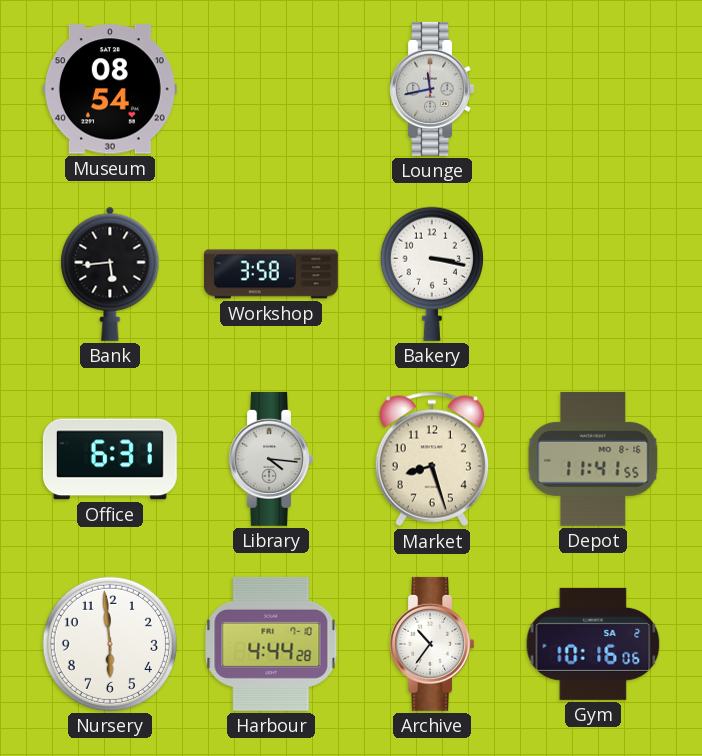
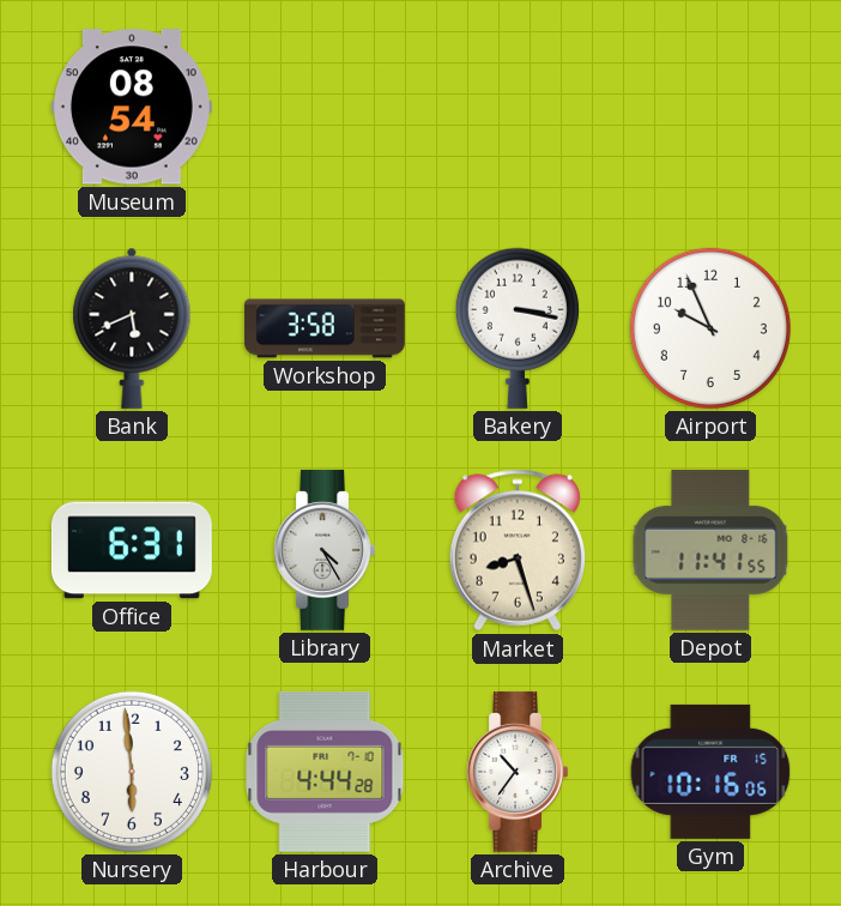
Lounge: 11:43 -> none (431, 89)
Bank: 5:44 -> 5:41 (132, 328)
Airport: none -> 9:56 (710, 328)
Library: 4:16 -> 4:25 (323, 550)
Gym date: SA 2 -> FR 15 (710, 772)
